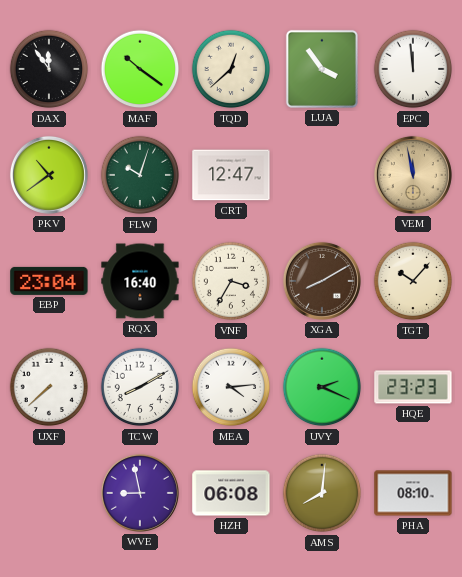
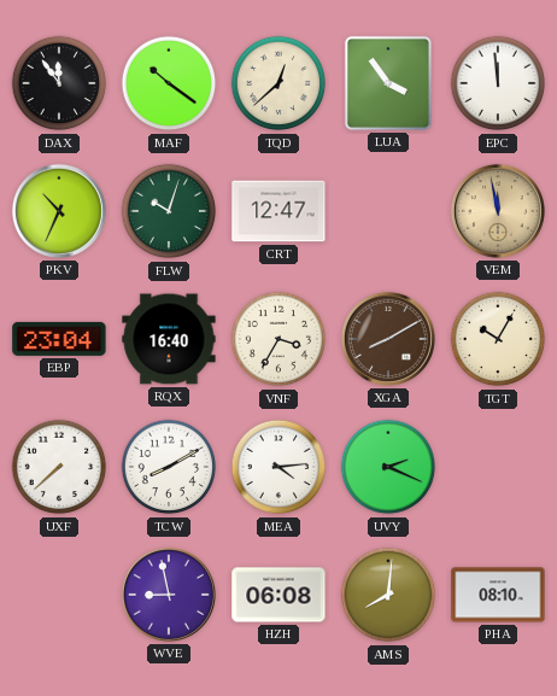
PKV: 10:39 -> 10:34 (59, 211)
TGT: 10:07 -> 10:05 (498, 339)
HQE: 23:23 -> none (413, 387)
